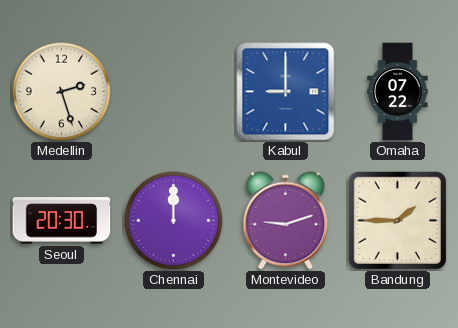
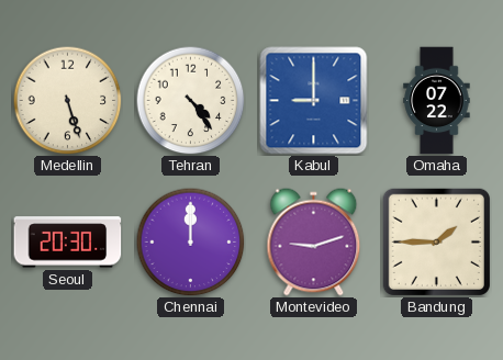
Medellin: 2:27 -> 5:27 (68, 101)
Tehran: none -> 4:24 (191, 101)
